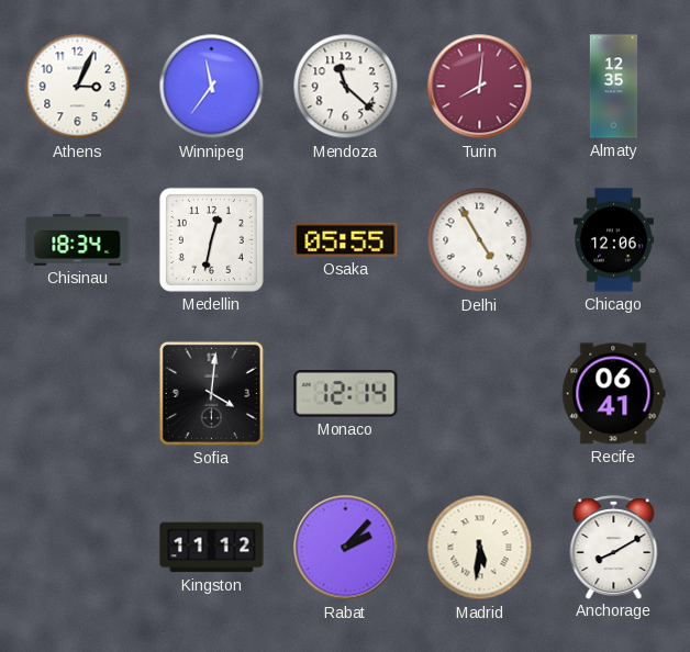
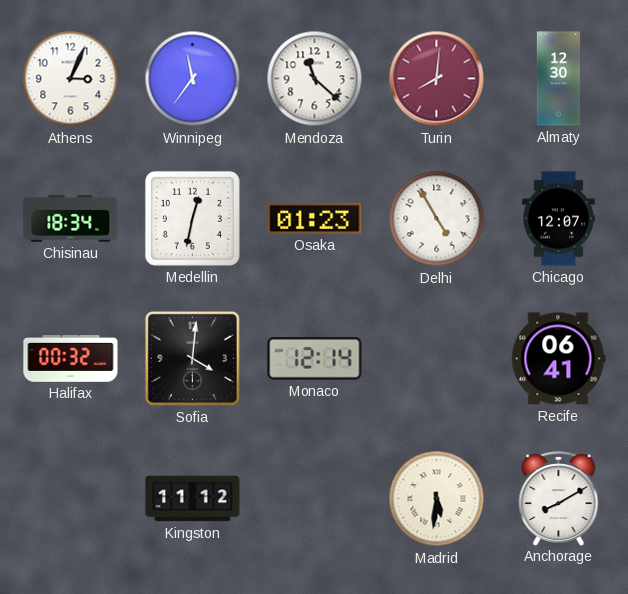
Almaty: 12:35 -> 12:30 (559, 79)
Osaka: 05:55 -> 01:23 (315, 218)
Chicago: 12:06 -> 12:07 (558, 219)
Halifax: none -> 00:32 (71, 359)
Rabat: 2:07 -> none (346, 548)
